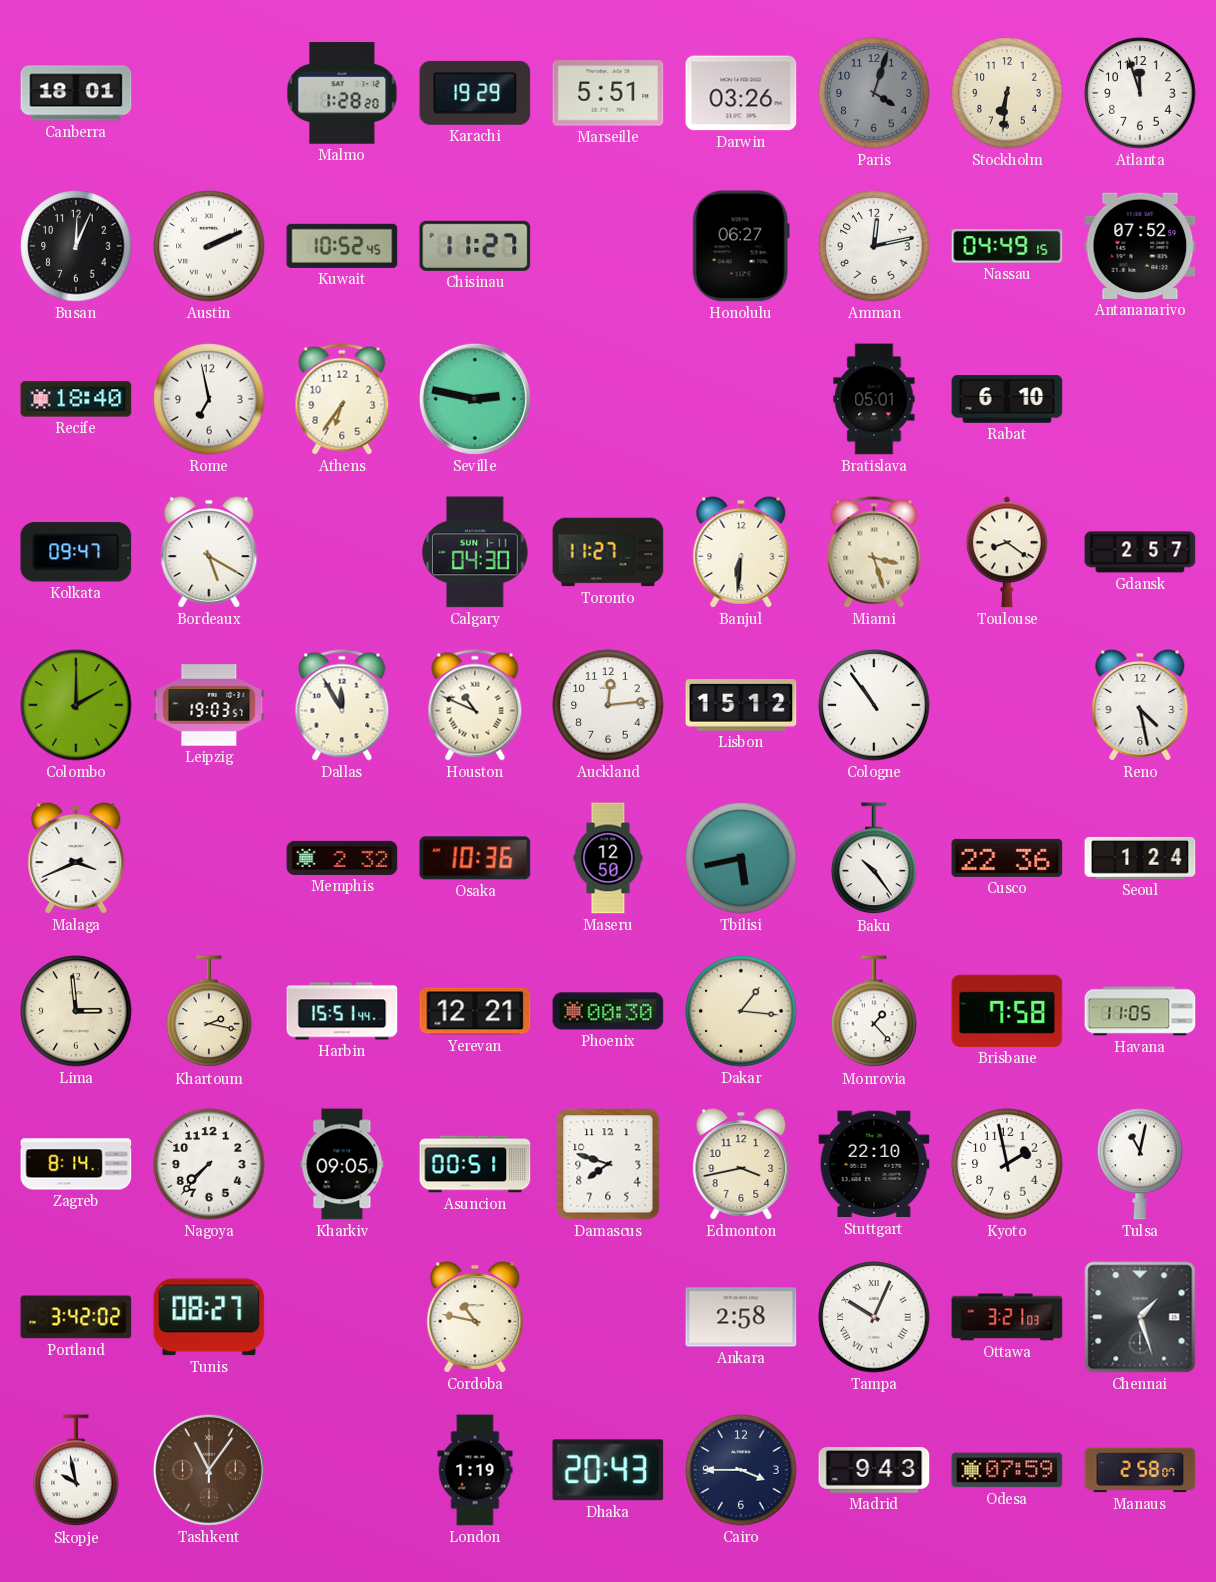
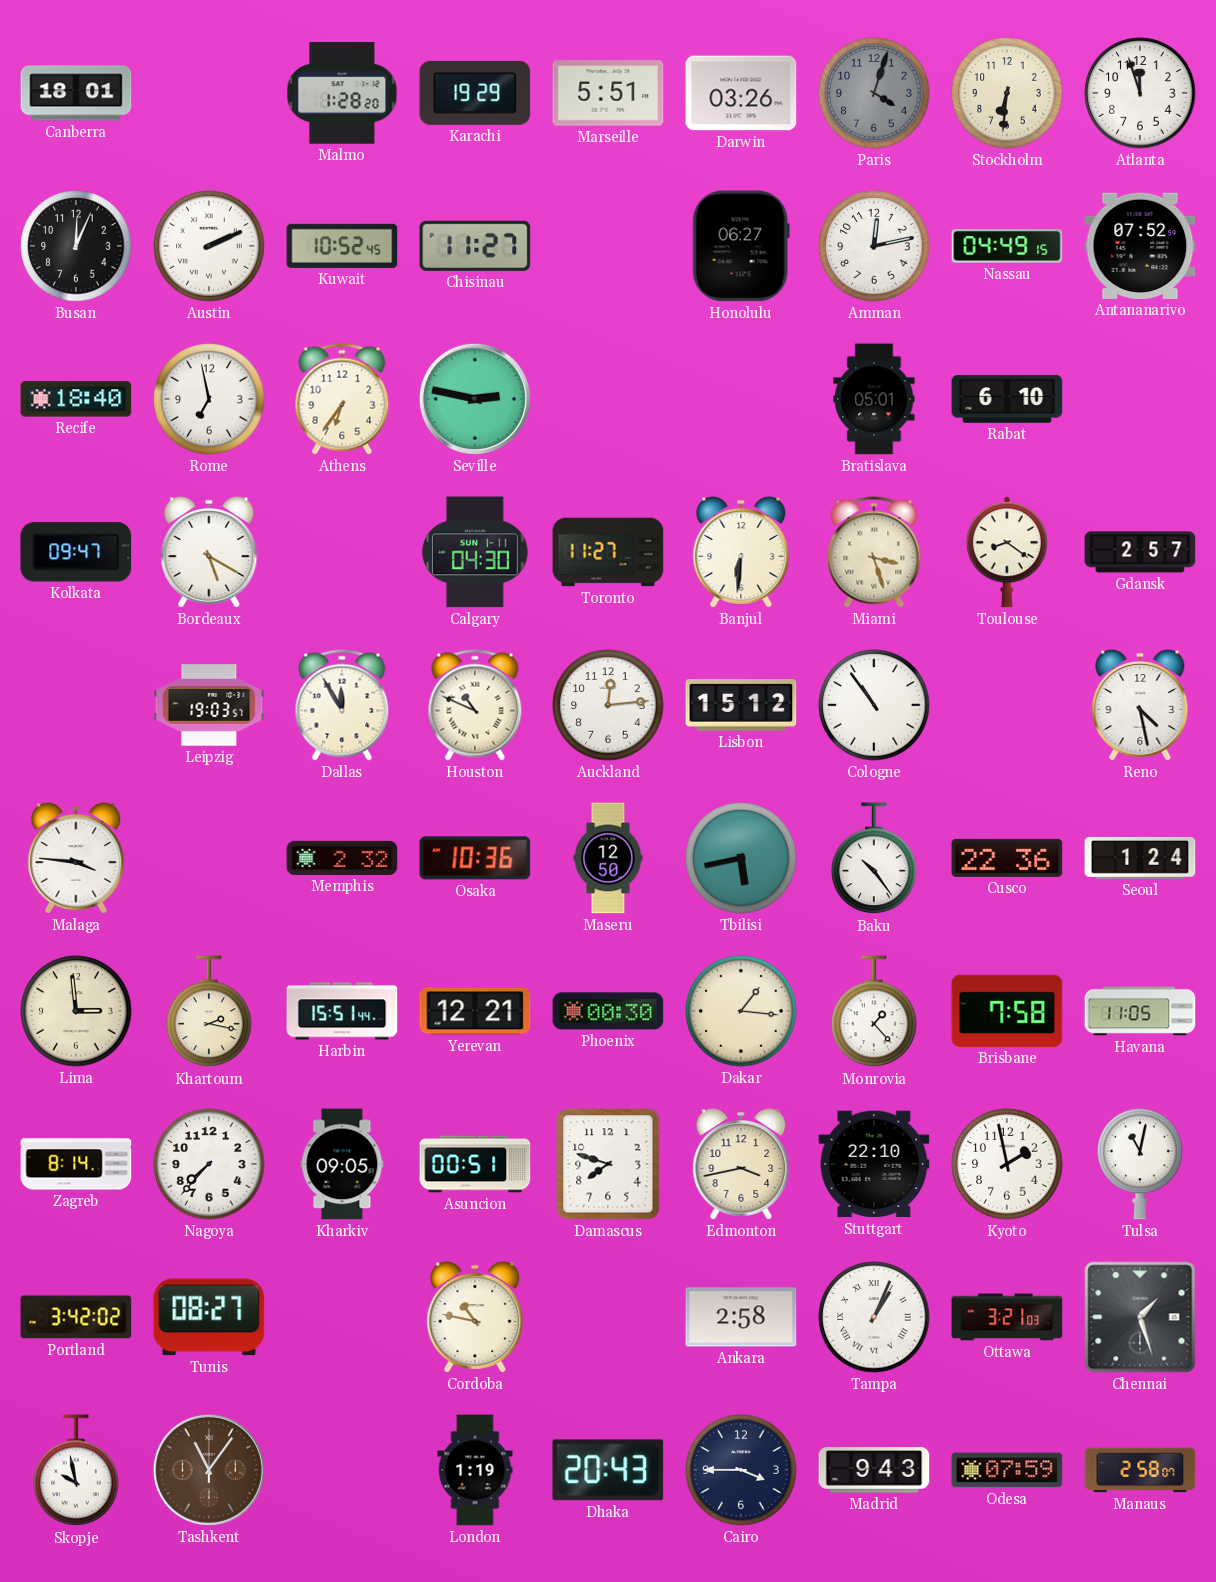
Colombo: 2:00 -> none (76, 705)
Malaga: 3:41 -> 3:46 (76, 858)
Tampa: 10:04 -> 1:04 (874, 1317)
